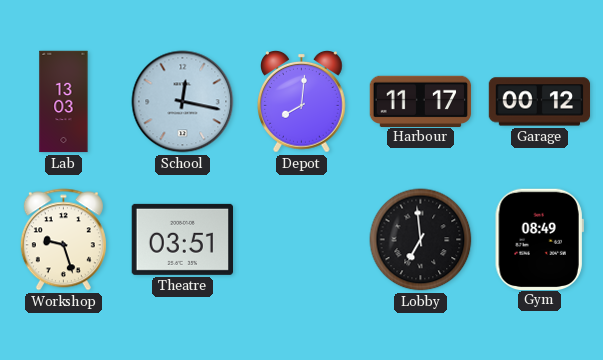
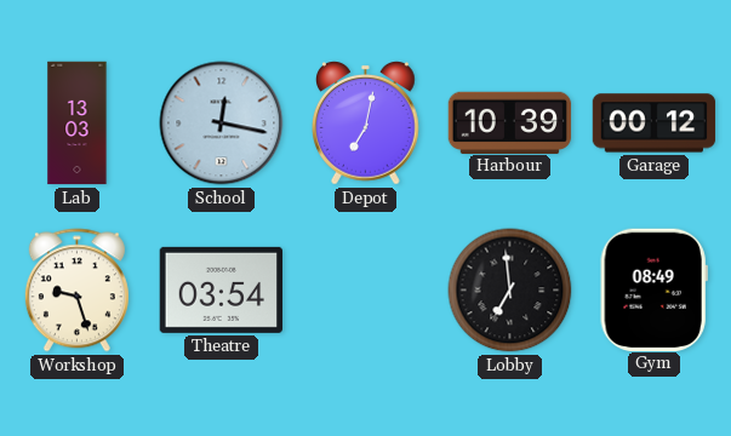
Depot: 8:01 -> 7:02 (366, 124)
Harbour: 11:17 -> 10:39 (510, 122)
Theatre: 03:51 -> 03:54 (221, 289)
